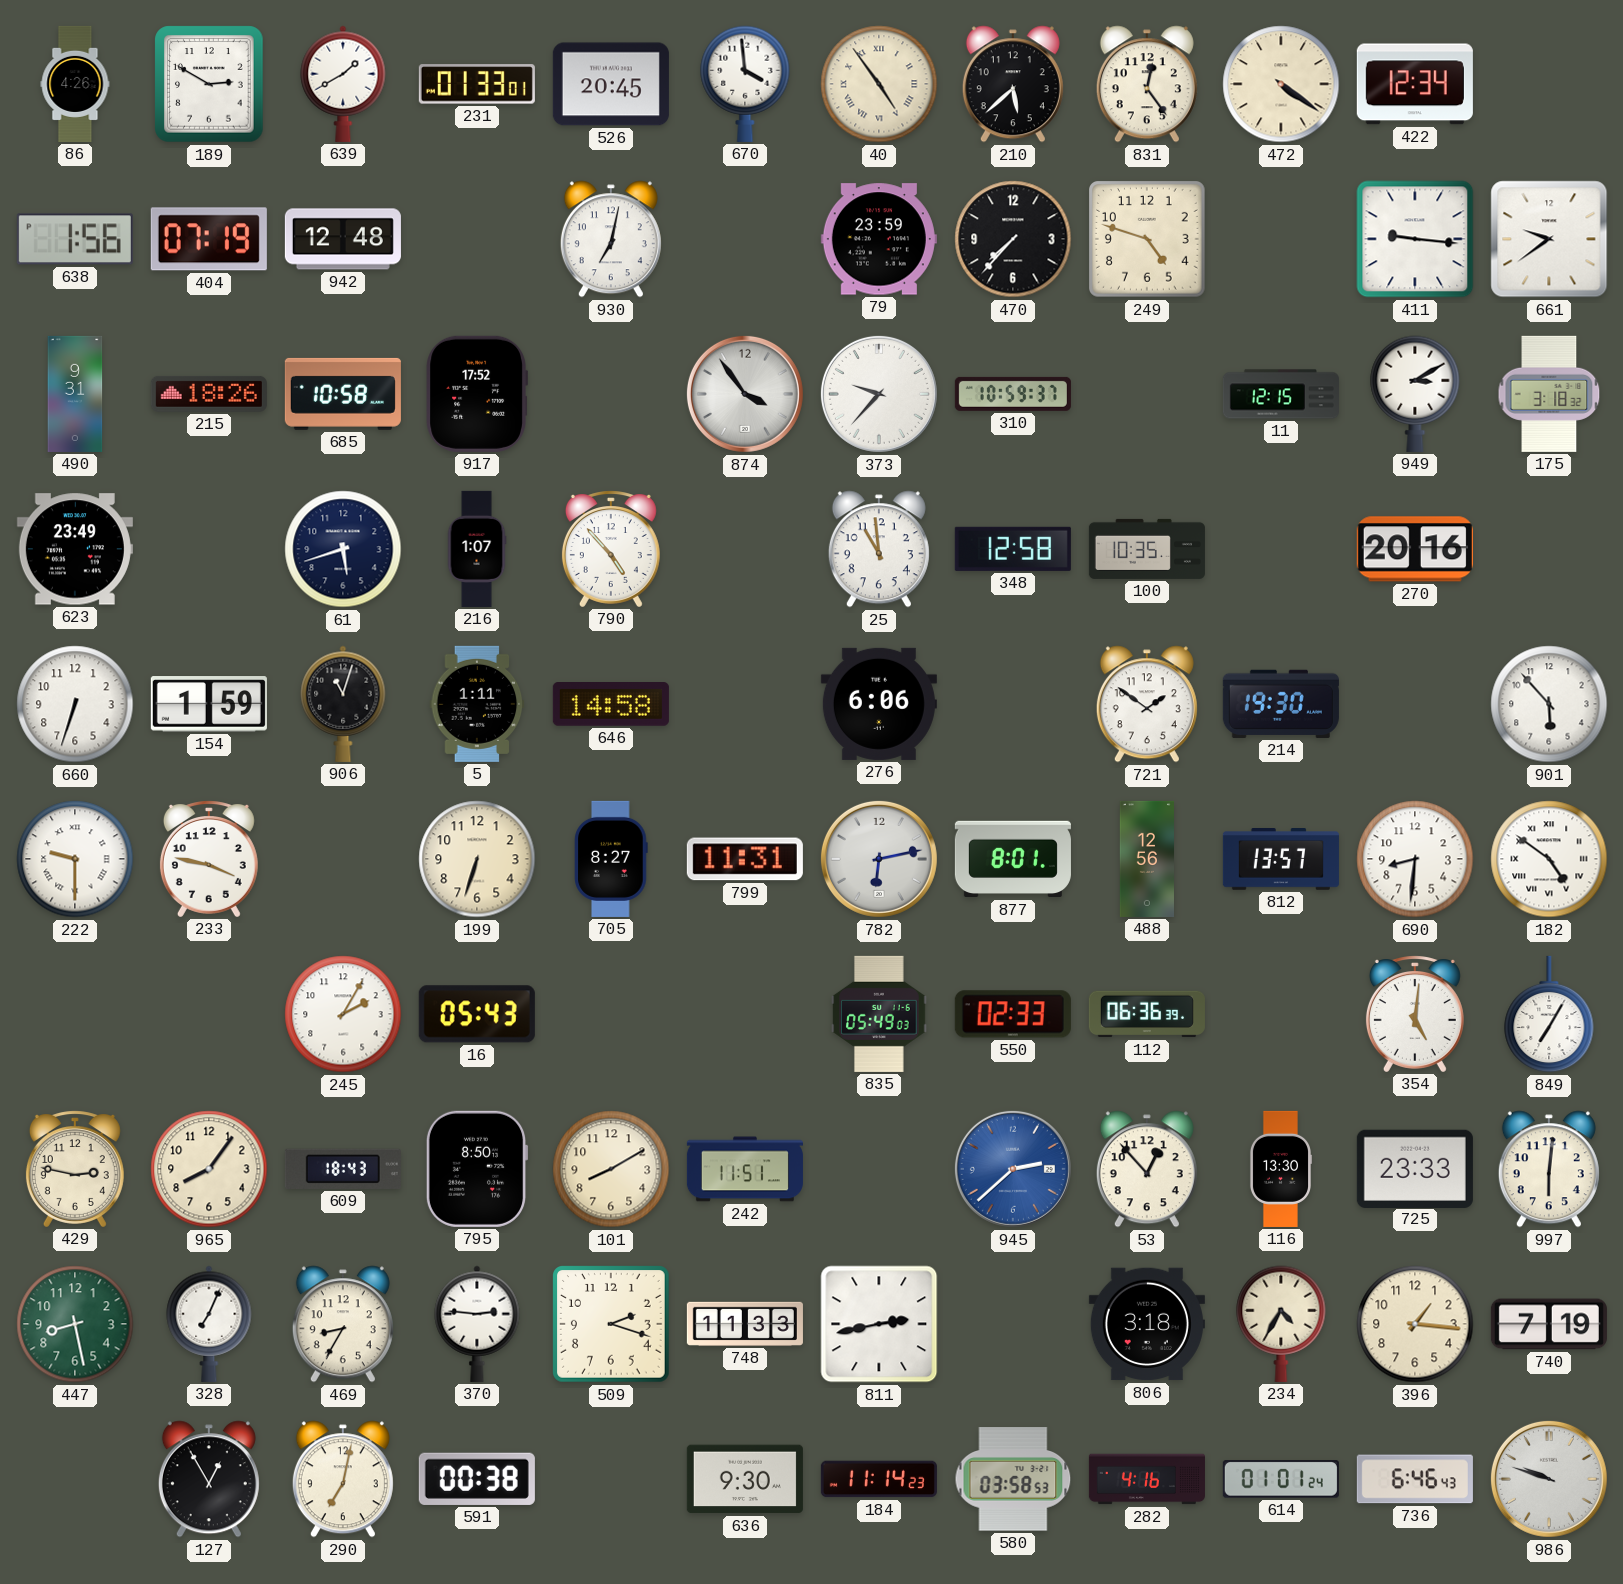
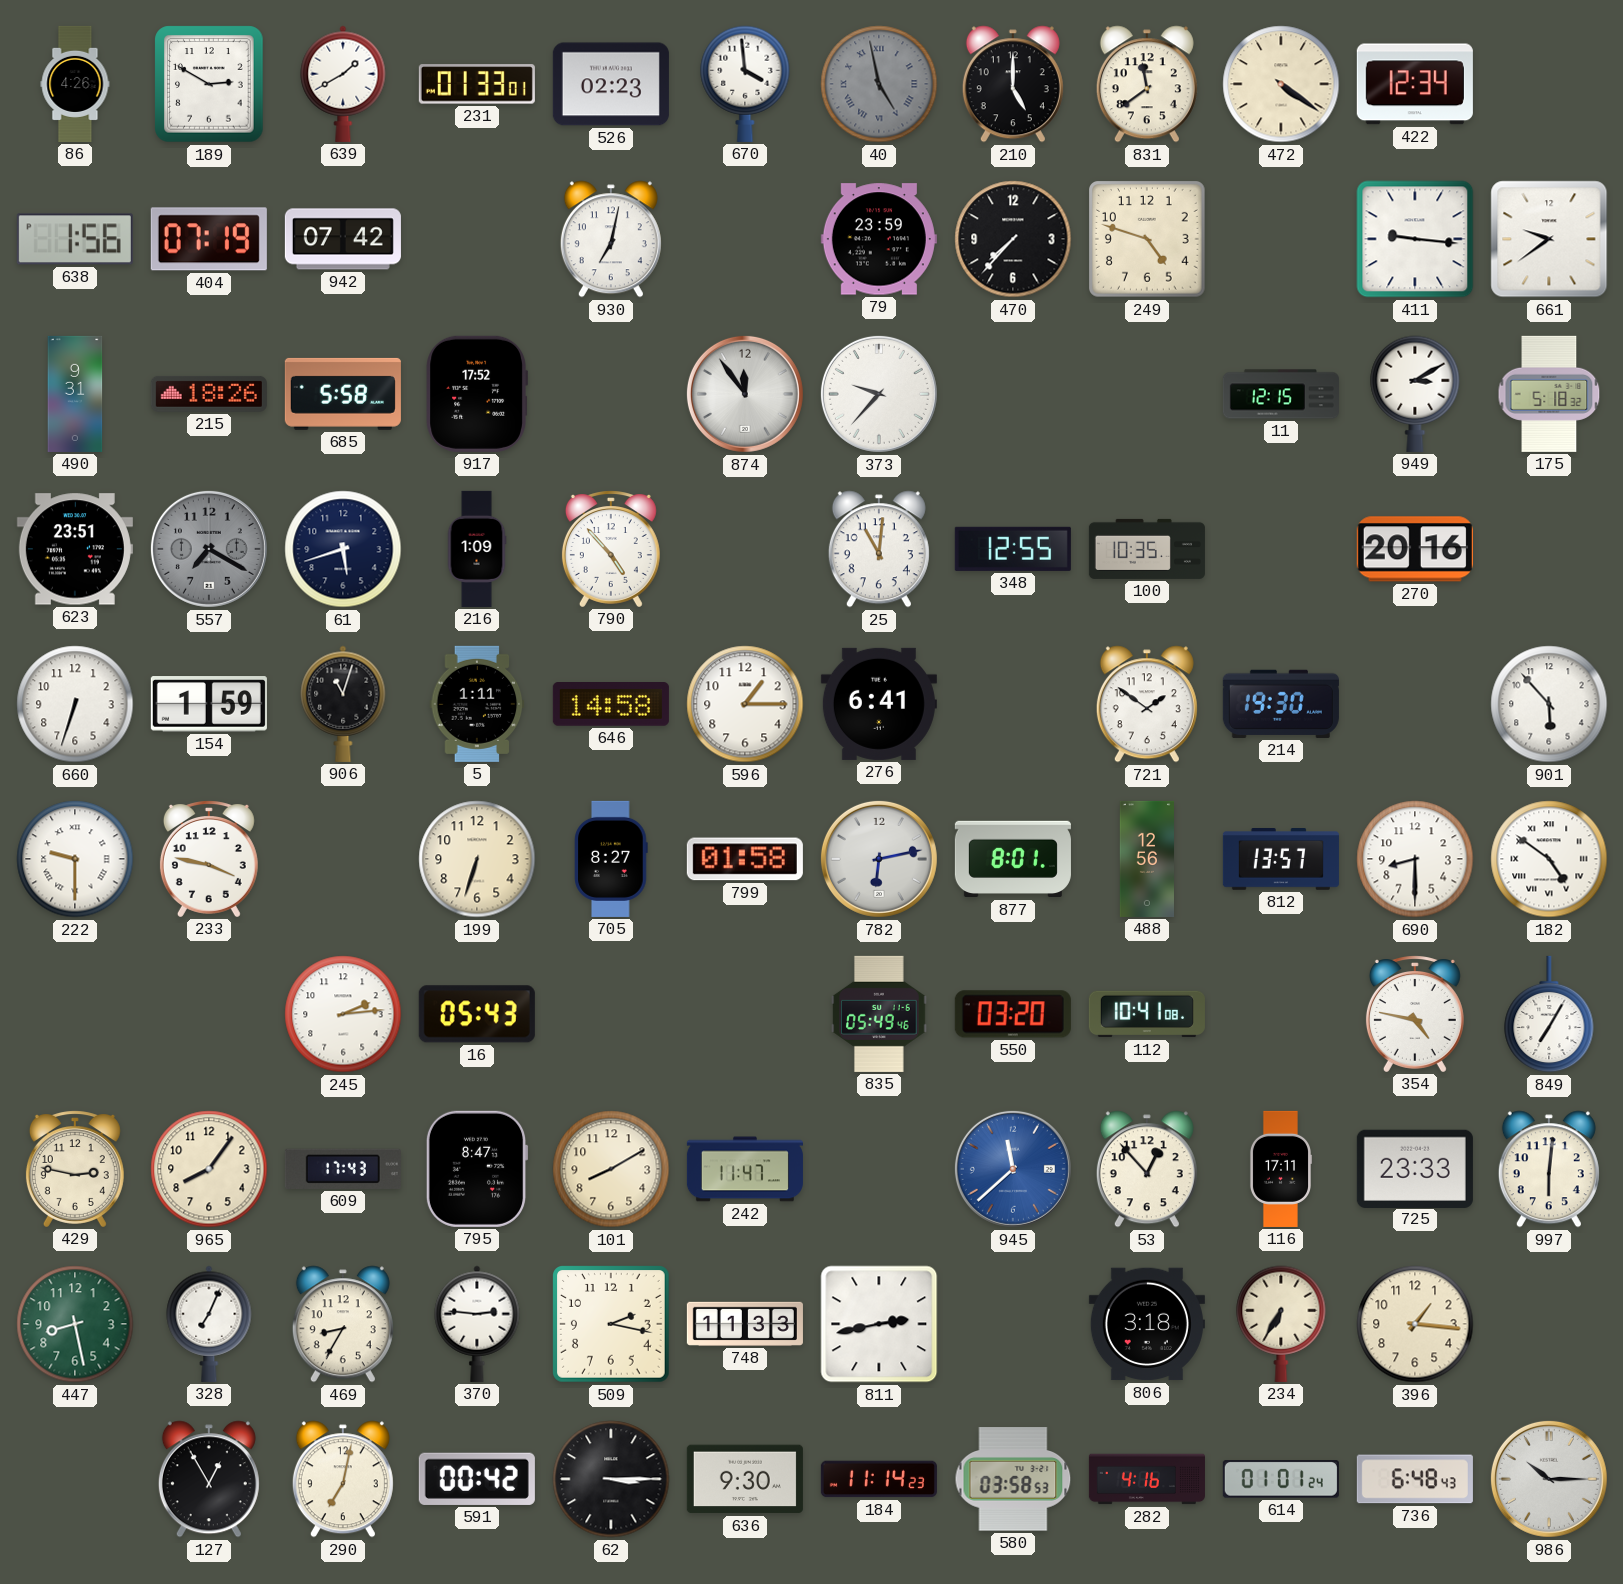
526: 20:45 -> 02:23 (611, 84)
40: 4:54 -> 4:58 (879, 84)
40 dial: cream -> grey (879, 84)
210: 5:38 -> 5:00 (1013, 84)
831: 12:24 -> 11:39 (1147, 84)
942: 12:48 -> 07:42 (343, 239)
685: 10:58 -> 5:58 (343, 394)
874: 3:54 -> 11:54 (745, 394)
310: 10:59 -> none (1013, 394)
175: 3:18 -> 5:18 (1549, 394)
623: 23:49 -> 23:51 (75, 549)
557: none -> 7:20 (209, 549)
216: 1:07 -> 1:09 (477, 549)
25: 10:59 -> 11:01 (879, 549)
348: 12:58 -> 12:55 (1013, 549)
596: none -> 1:15 (745, 704)
276: 6:06 -> 6:41 (879, 704)
799: 11:31 -> 01:58 (745, 859)
690: 8:31 -> 8:30 (1415, 859)
245: 2:05 -> 2:14 (343, 1014)
835: 05:49:03 -> 05:49:46 (879, 1014)
550: 02:33 -> 03:20 (1013, 1014)
112: 06:36 -> 10:41 (1147, 1014)
354: 5:01 -> 4:47 (1415, 1014)
609: 18:43 -> 17:43 (343, 1169)
795: 8:50 -> 8:47 (477, 1169)
242: 11:51 -> 11:47 (745, 1169)
945: 2:38 -> 11:38 (1013, 1169)
116: 13:30 -> 17:11 (1280, 1169)
509: 2:18 -> 2:17 (612, 1325)
234: 4:35 -> 6:35 (1281, 1324)
740: 7:19 -> none (1549, 1324)
591: 00:38 -> 00:42 (477, 1479)
62: none -> 3:15 (611, 1479)
736: 6:46 -> 6:48 (1415, 1479)
986: 9:48 -> 10:15 (1549, 1479)
